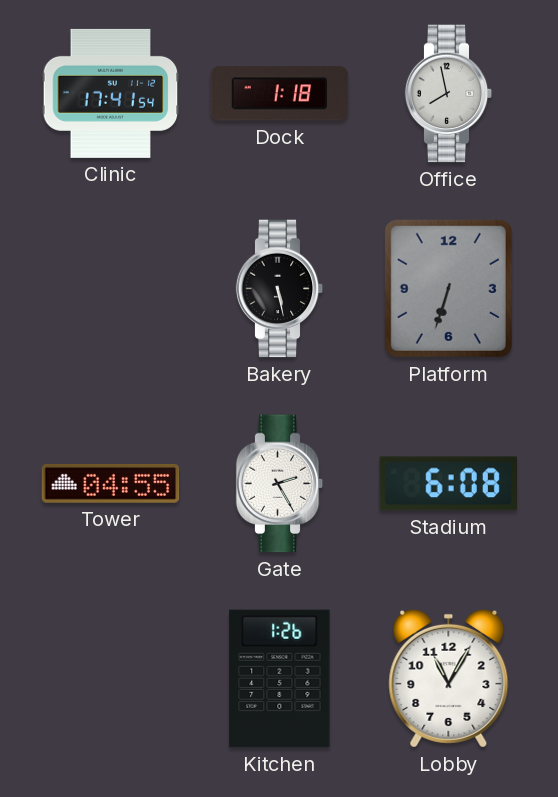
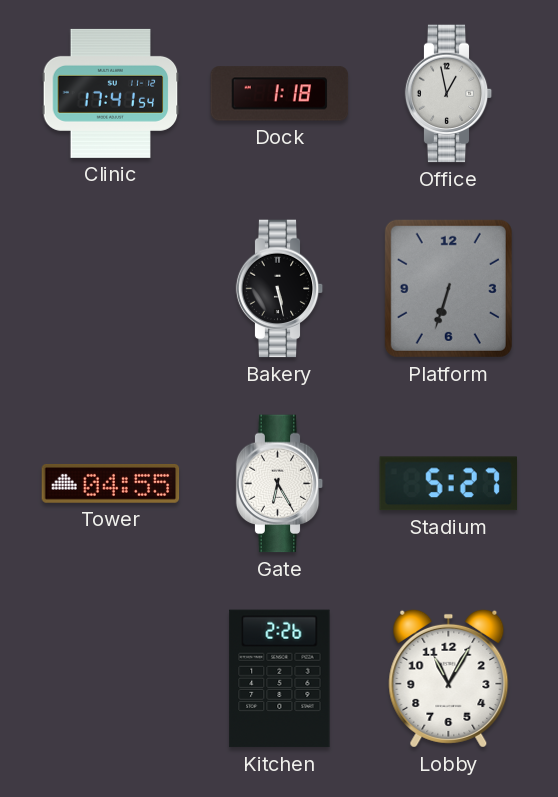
Office: 7:58 -> 12:58 (449, 94)
Gate: 2:25 -> 6:25 (280, 484)
Stadium: 6:08 -> 5:27 (448, 484)
Kitchen: 1:26 -> 2:26 (280, 679)
